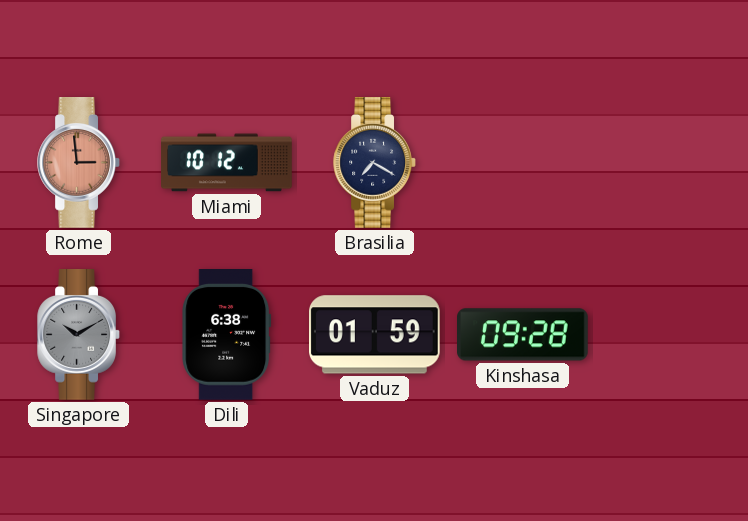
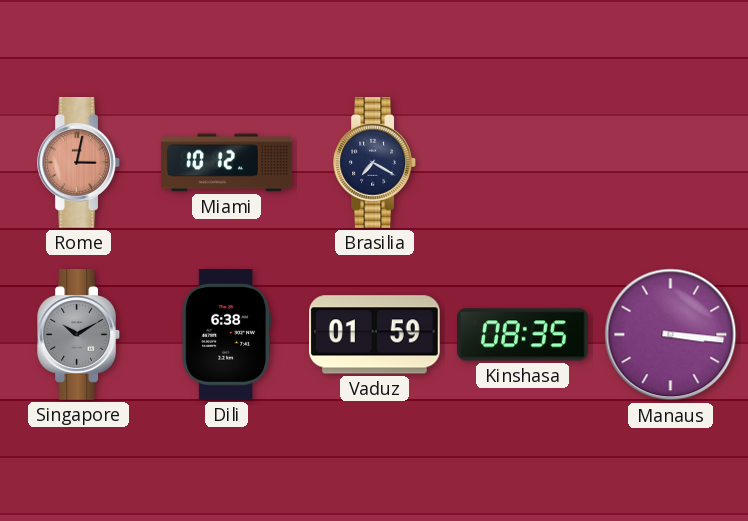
Rome: 2:59 -> 3:02 (78, 163)
Kinshasa: 09:28 -> 08:35 (523, 335)
Manaus: none -> 3:16 (671, 335)
